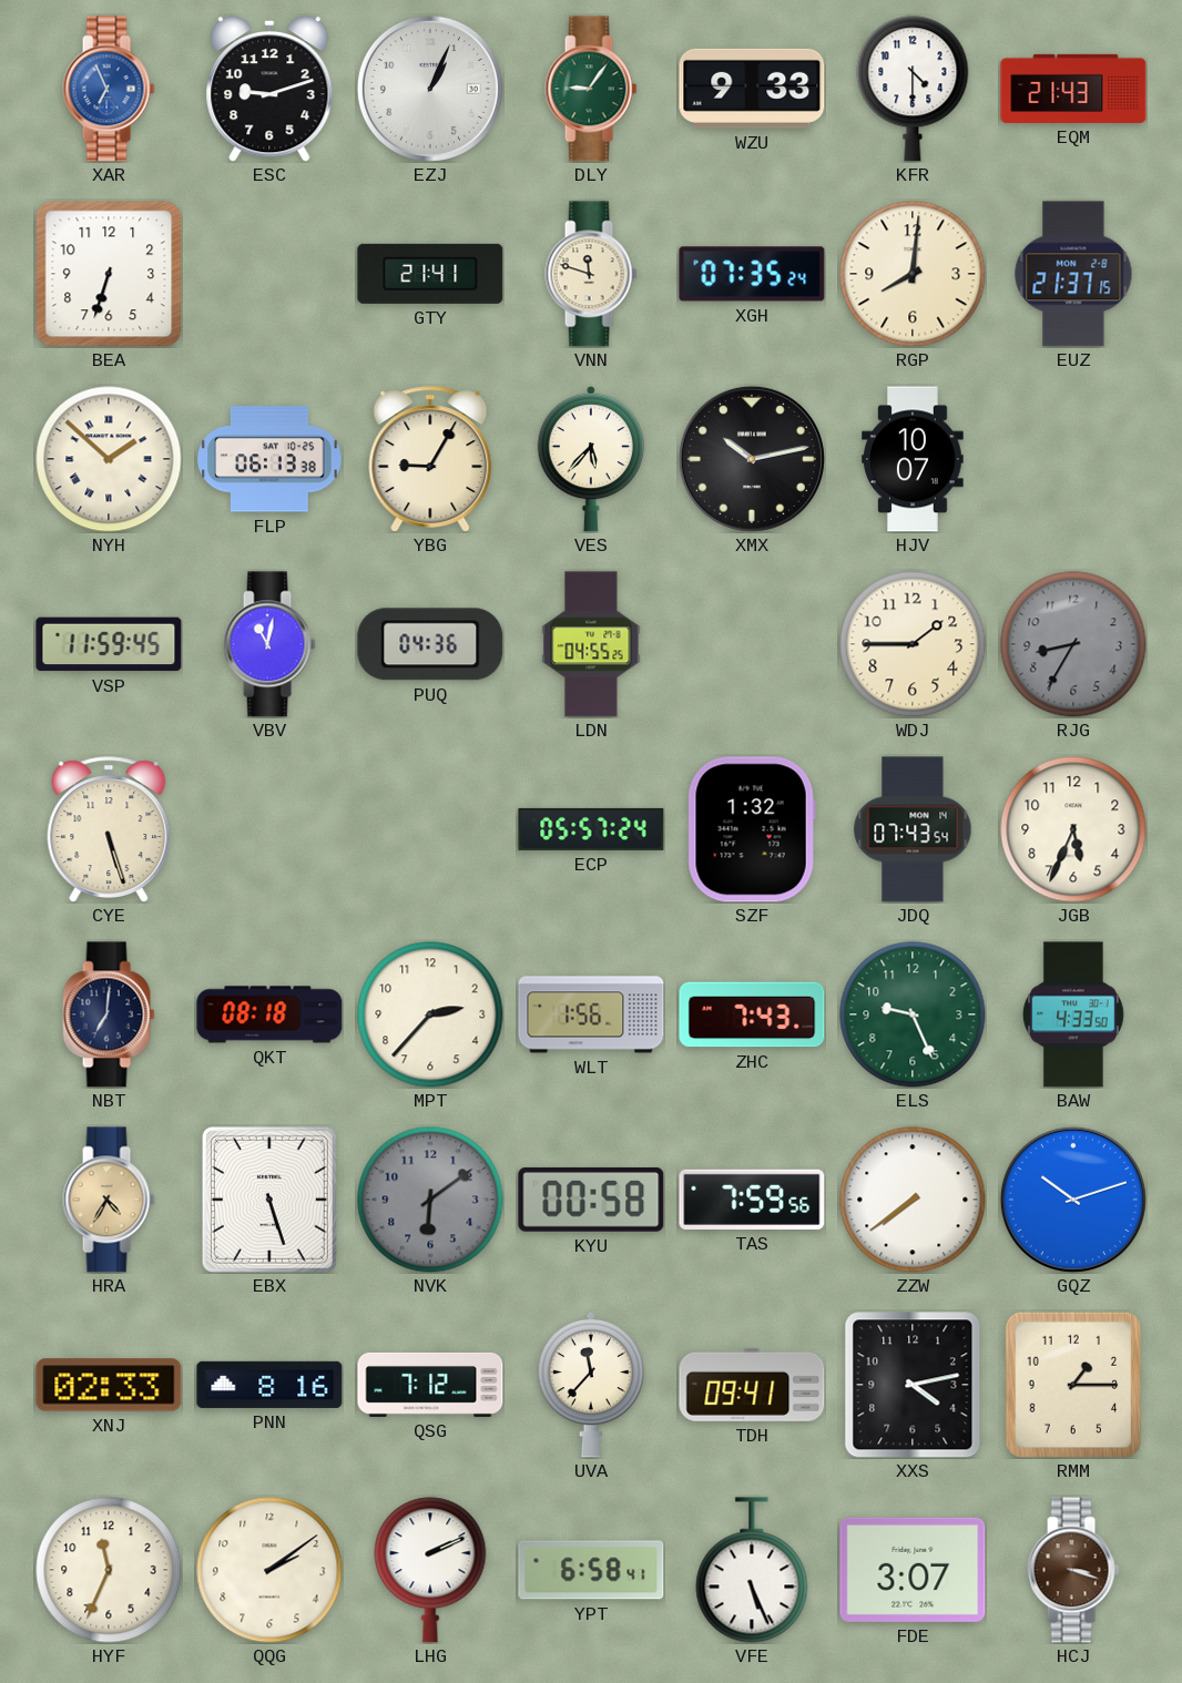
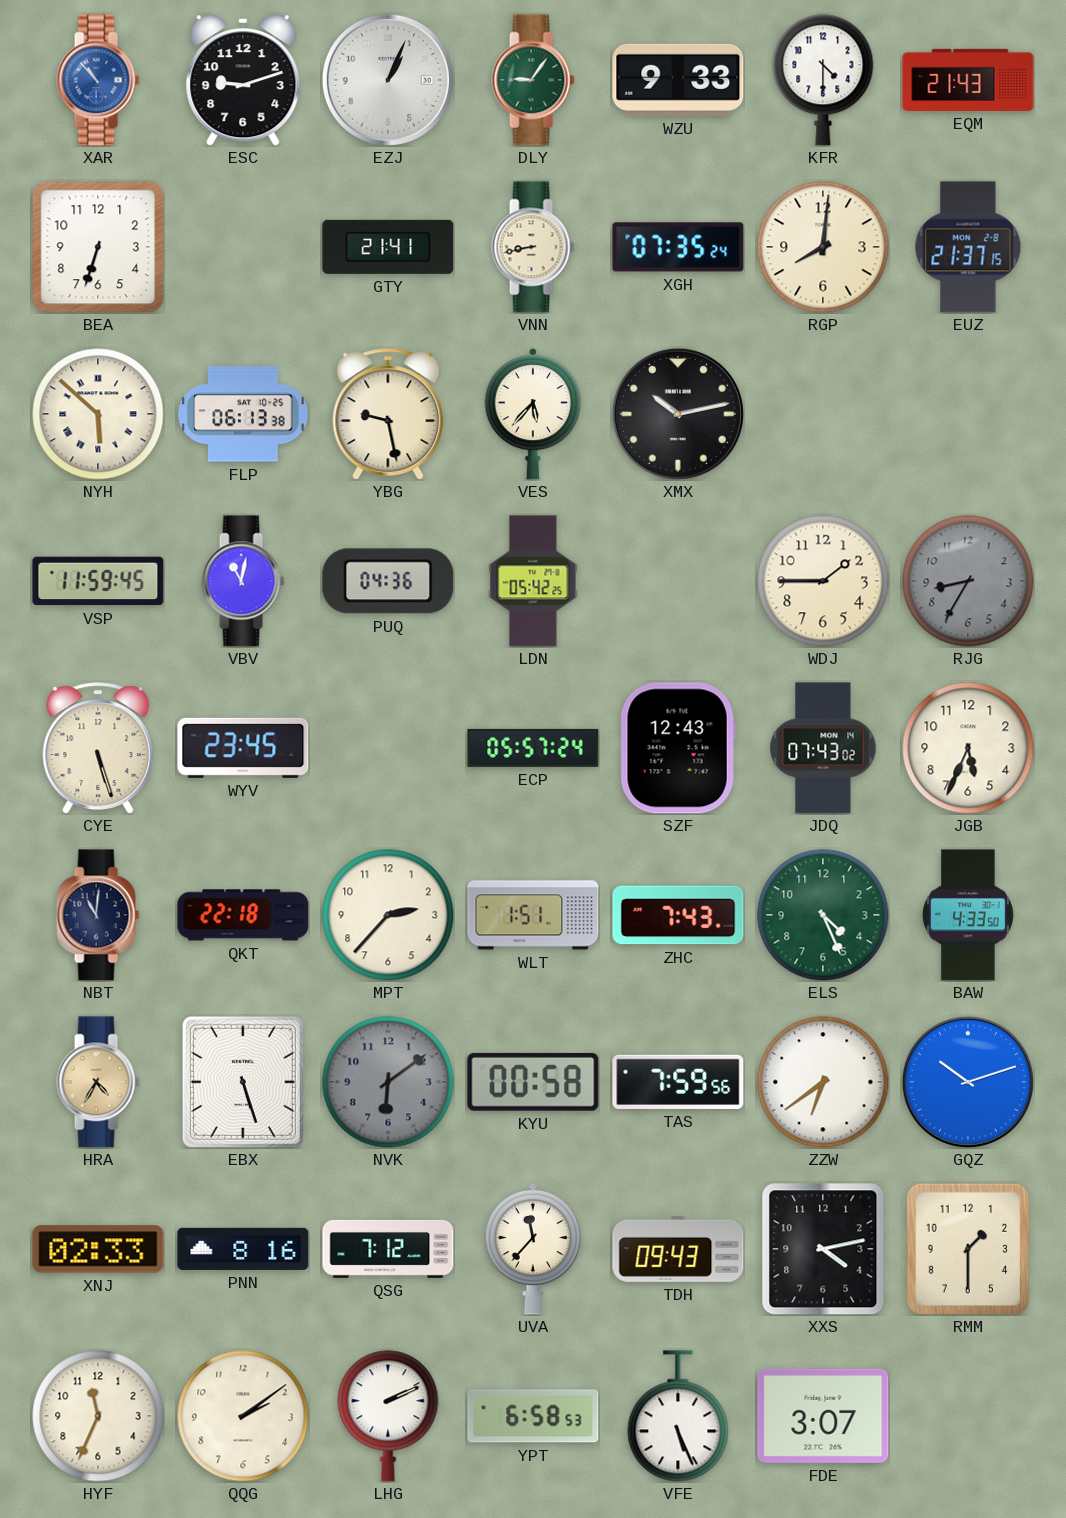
XAR: 6:56 -> 10:53 (98, 80)
VNN: 11:48 -> 8:43 (533, 247)
NYH: 1:52 -> 5:52 (98, 414)
YBG: 9:05 -> 9:28 (388, 414)
HJV: 10:07 -> none (913, 459)
LDN: 04:55 -> 05:42 (533, 581)
WYV: none -> 23:45 (243, 748)
SZF: 1:32 -> 12:43 (678, 748)
JDQ: 07:43:54 -> 07:43:02 (823, 748)
NBT: 7:01 -> 11:01 (98, 915)
QKT: 08:18 -> 22:18 (243, 915)
WLT: 1:56 -> 1:51 (533, 915)
ELS: 9:26 -> 4:26 (823, 915)
ZZW: 7:39 -> 6:39 (823, 1082)
TDH: 09:41 -> 09:43 (678, 1249)
RMM: 1:15 -> 1:30 (968, 1248)
YPT: 6:58:41 -> 6:58:53 (533, 1416)
HCJ: 3:18 -> none (1073, 1570)
